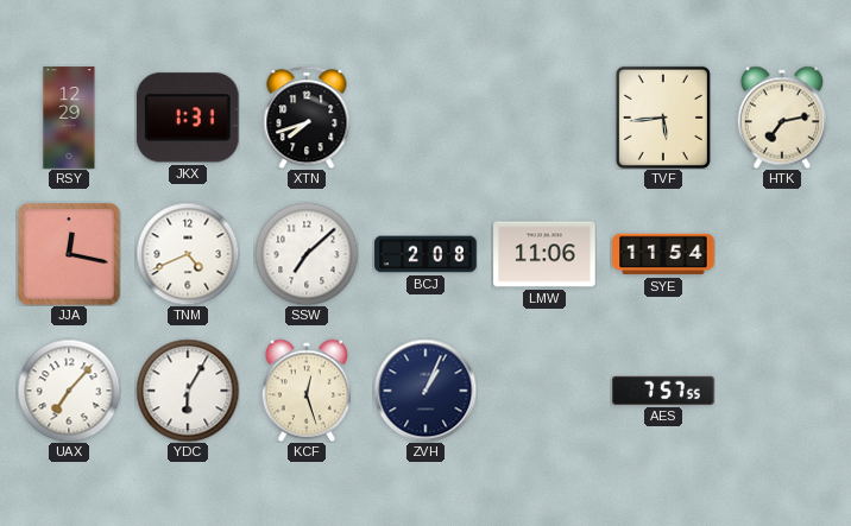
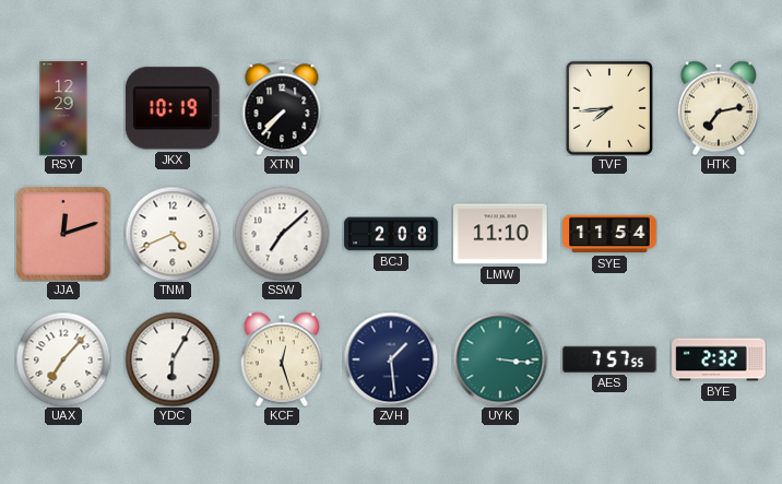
JKX: 1:31 -> 10:19 (173, 108)
XTN: 7:42 -> 7:37 (282, 108)
TVF: 5:44 -> 7:44 (609, 108)
JJA: 12:17 -> 12:12 (64, 235)
LMW: 11:06 -> 11:10 (500, 234)
ZVH: 1:04 -> 1:29 (391, 359)
UYK: none -> 3:16 (500, 359)
BYE: none -> 2:32 (719, 359)
